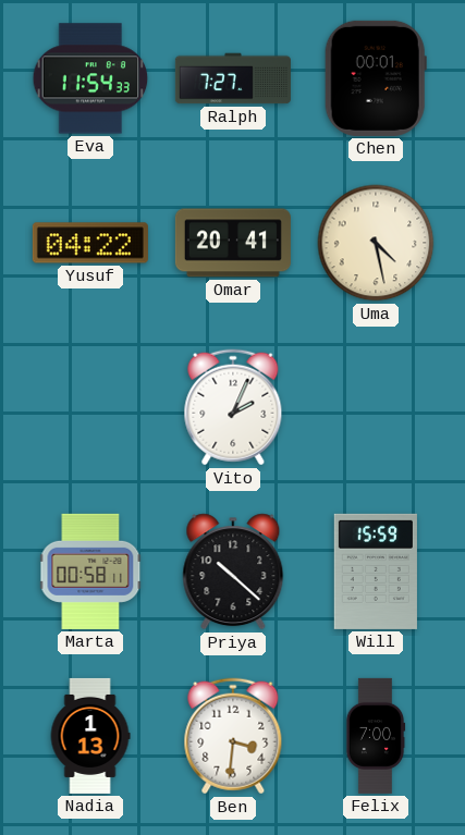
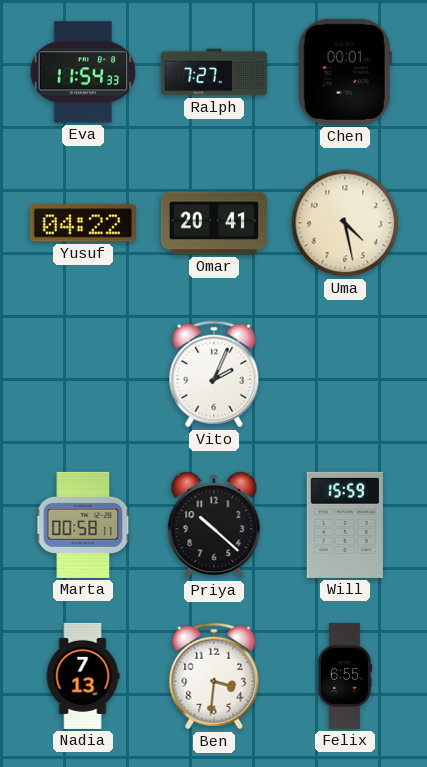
Nadia: 1:13 -> 7:13 (83, 676)
Felix: 7:00 -> 6:55 (345, 676)
